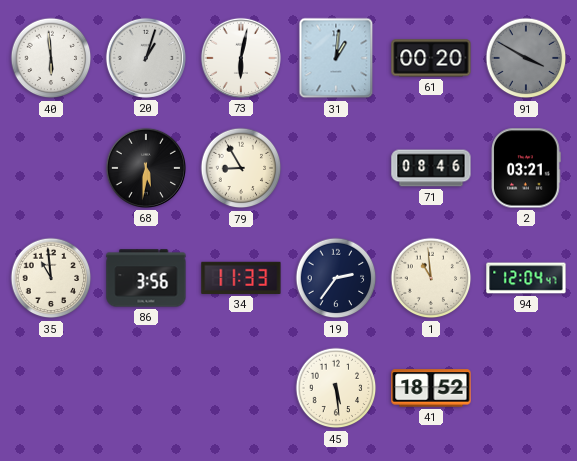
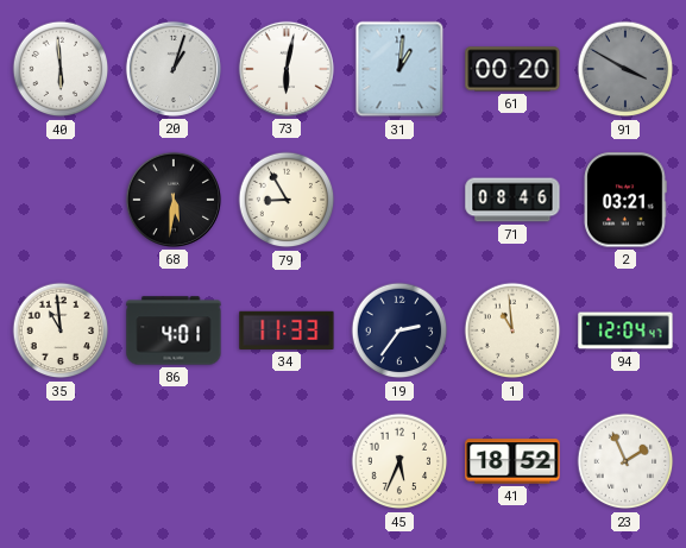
86: 3:56 -> 4:01 (174, 330)
45: 5:29 -> 5:34 (399, 461)
23: none -> 1:56 (625, 461)
